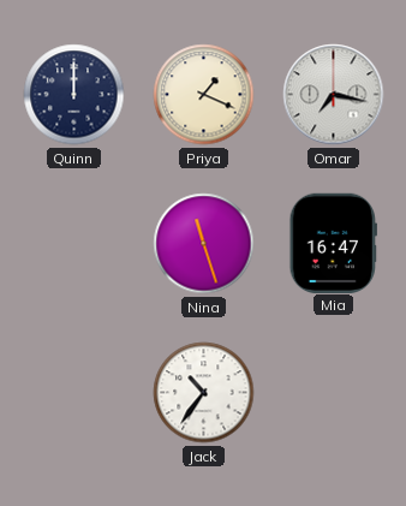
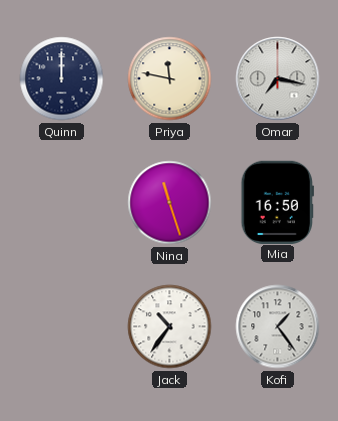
Priya: 1:19 -> 11:47 (170, 79)
Mia: 16:47 -> 16:50 (277, 202)
Kofi: none -> 1:24 (278, 327)
